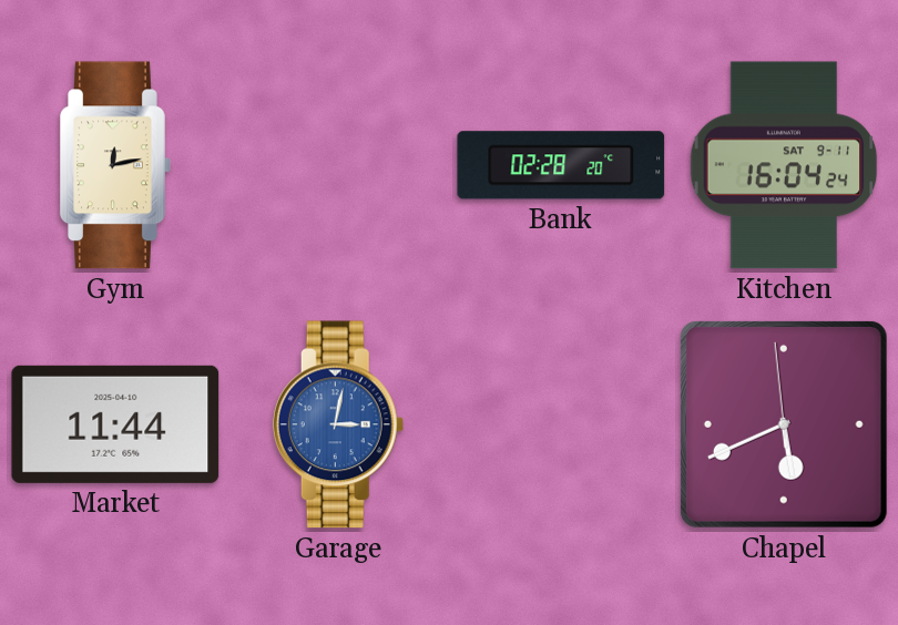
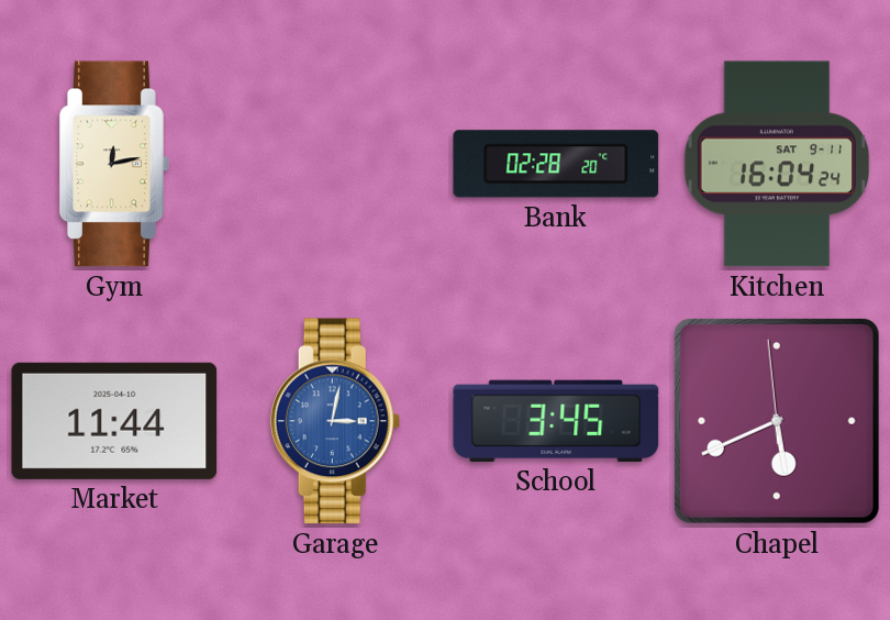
School: none -> 3:45 (556, 421)
